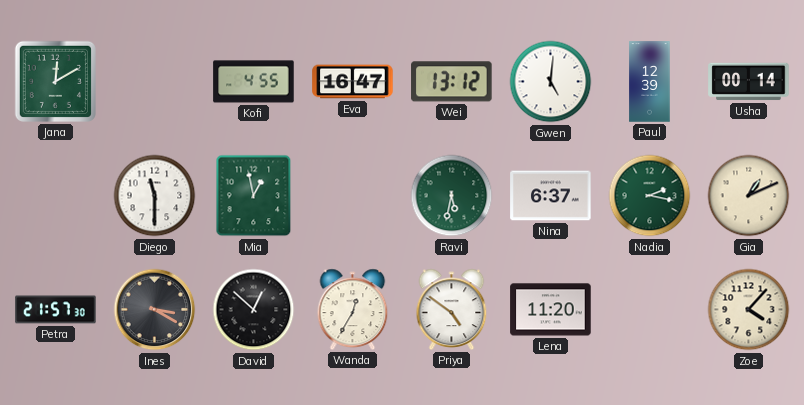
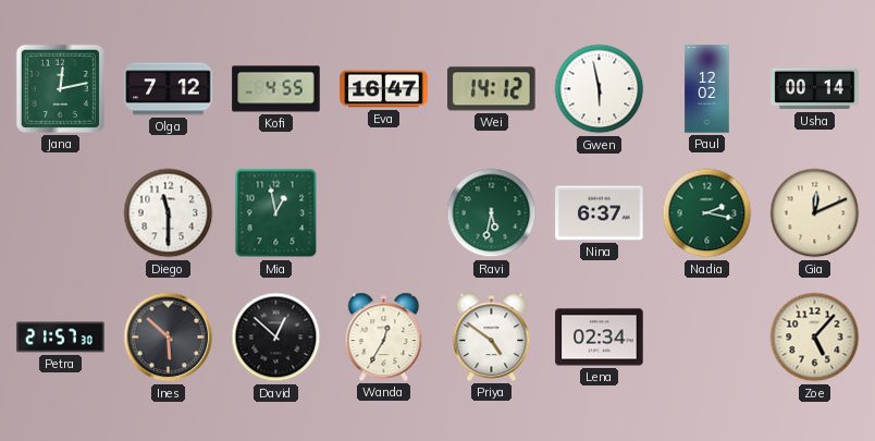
Jana: 12:10 -> 12:13 (60, 88)
Olga: none -> 7:12 (169, 89)
Wei: 13:12 -> 14:12 (492, 89)
Gwen: 5:01 -> 5:58 (600, 89)
Paul: 12:39 -> 12:02 (707, 89)
Gia: 1:11 -> 12:11 (815, 213)
Ines: 3:20 -> 5:52 (169, 338)
Lena: 11:20 -> 02:34 (600, 338)
Zoe: 4:07 -> 5:07 (815, 338)
